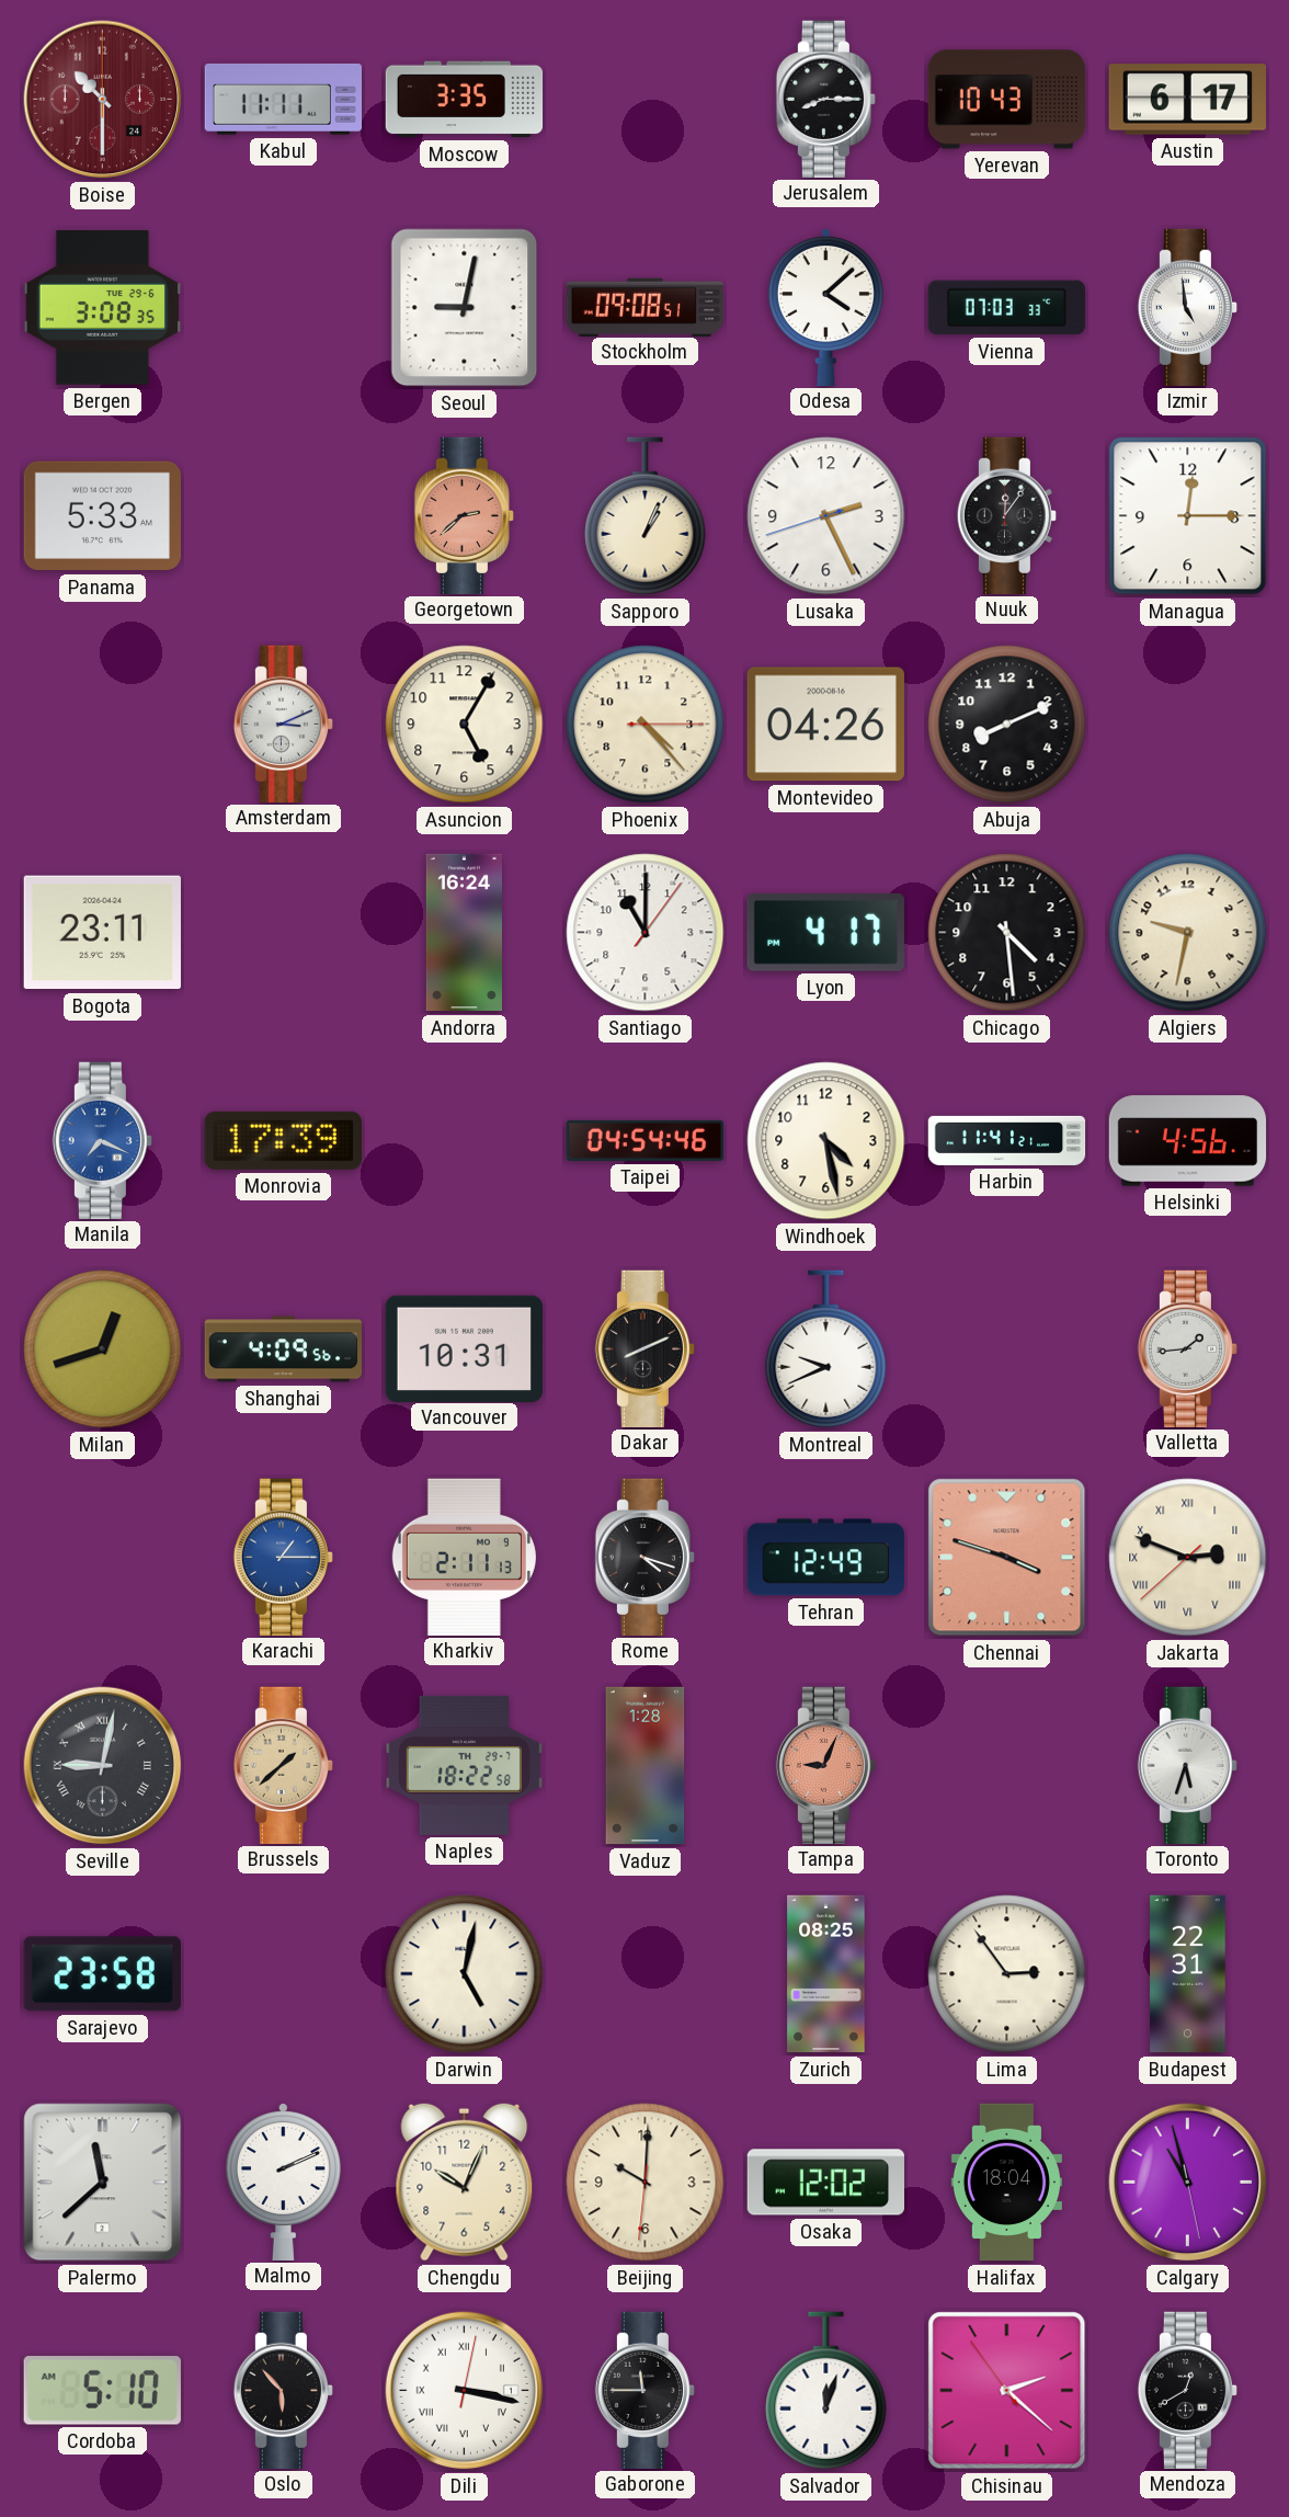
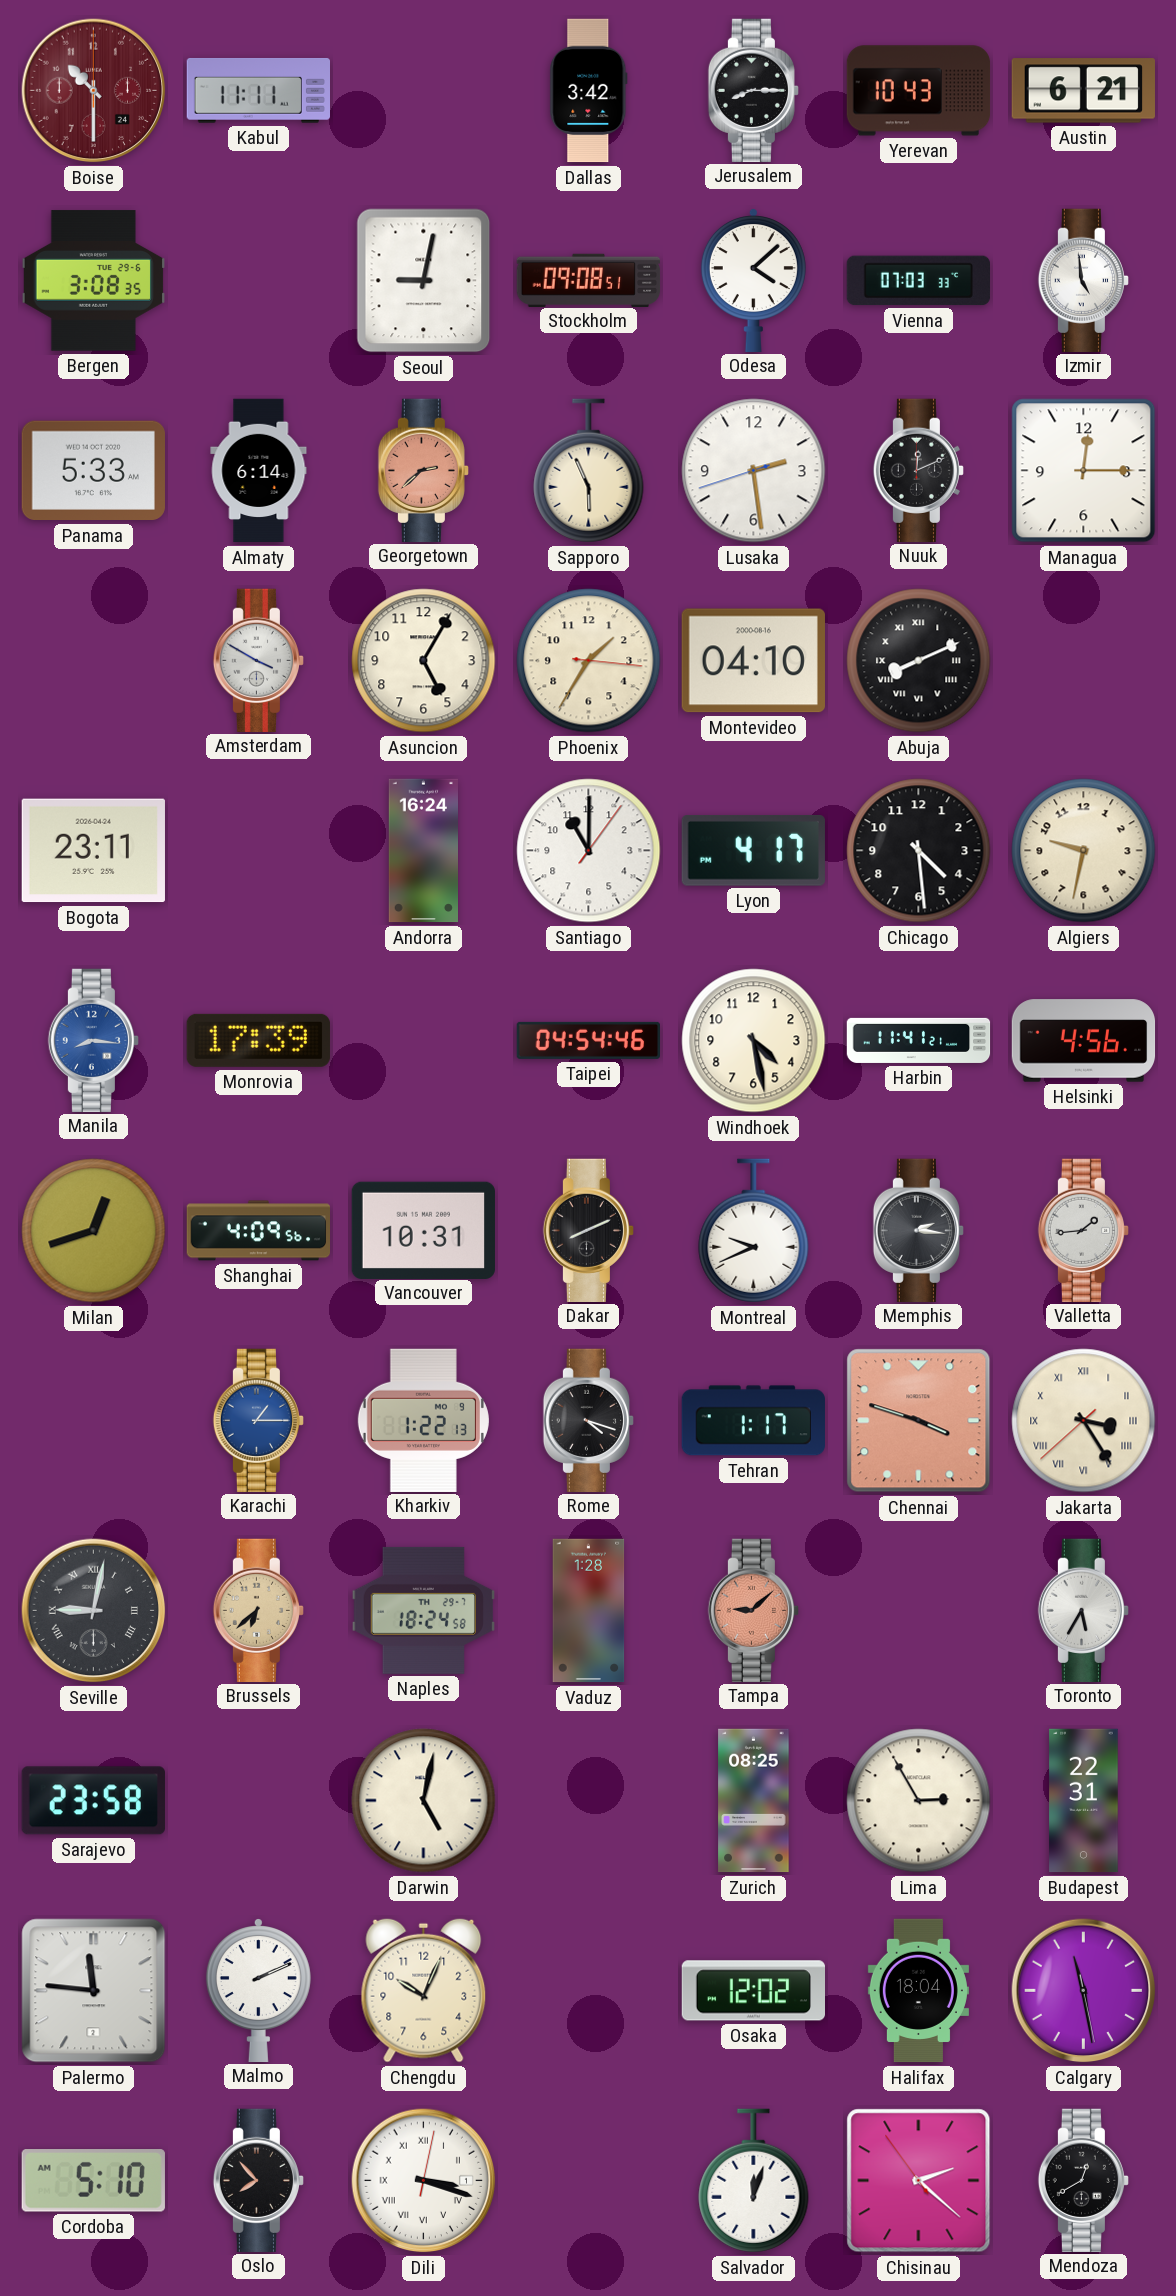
Moscow: 3:35 -> none (465, 100)
Dallas: none -> 3:42 (589, 91)
Austin: 6:17 -> 6:21 (1083, 91)
Almaty: none -> 6:14 (259, 471)
Sapporo: 1:04 -> 5:56 (589, 471)
Lusaka: 2:25 -> 2:28 (754, 471)
Nuuk: 12:06 -> 12:11 (918, 470)
Amsterdam: 3:11 -> 3:50 (258, 660)
Phoenix: 4:23 -> 1:35 (589, 661)
Montevideo: 04:26 -> 04:10 (753, 661)
Abuja numerals: Arabic -> Roman (919, 661)
Manila: 7:19 -> 8:16 (93, 1040)
Memphis: none -> 2:16 (918, 1230)
Kharkiv: 2:11 -> 1:22 (423, 1420)
Tehran: 12:49 -> 1:17 (753, 1421)
Jakarta: 2:48 -> 3:24 (1084, 1421)
Brussels: 1:38 -> 6:38 (258, 1610)
Naples: 18:22 -> 18:24 (423, 1610)
Tampa: 9:04 -> 9:08 (753, 1610)
Toronto: 5:33 -> 5:35 (1083, 1610)
Lima: 2:54 -> 2:55 (919, 1801)
Palermo: 11:38 -> 11:46 (94, 1991)
Beijing: 10:00 -> none (646, 2183)
Calgary: 10:57 -> 11:28 (1084, 1991)
Oslo: 5:53 -> 7:53 (258, 2180)
Dili: 3:17 -> 3:18 (424, 2181)
Gaborone: 11:45 -> none (644, 2390)
